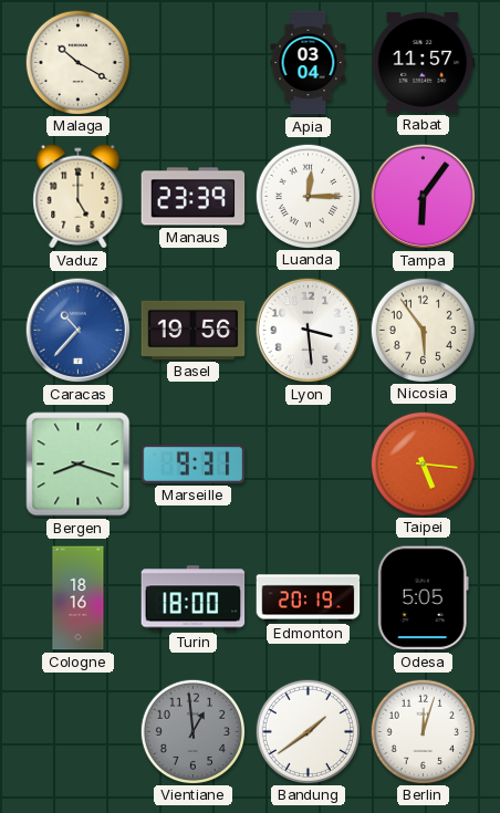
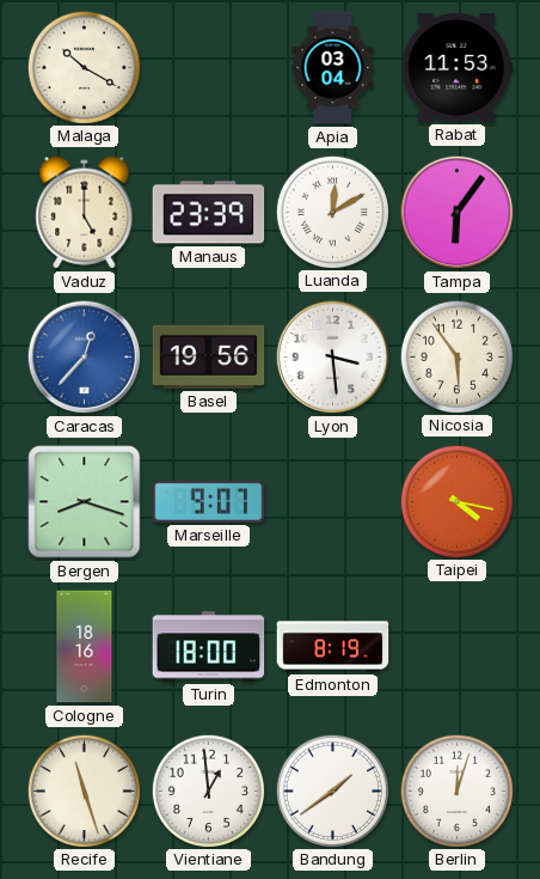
Rabat: 11:57 -> 11:53 (458, 68)
Luanda: 12:15 -> 12:10 (332, 212)
Caracas: 10:37 -> 12:37 (85, 358)
Marseille: 9:31 -> 9:07 (209, 501)
Taipei: 5:16 -> 4:17 (456, 501)
Edmonton: 20:19 -> 8:19 (333, 647)
Odesa: 5:05 -> none (423, 598)
Recife: none -> 11:27 (84, 791)
Vientiane dial: grey -> white (208, 791)
